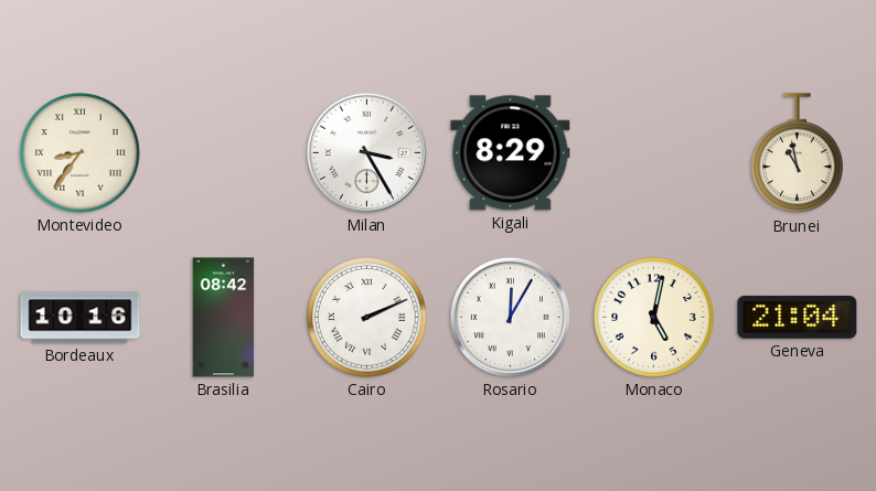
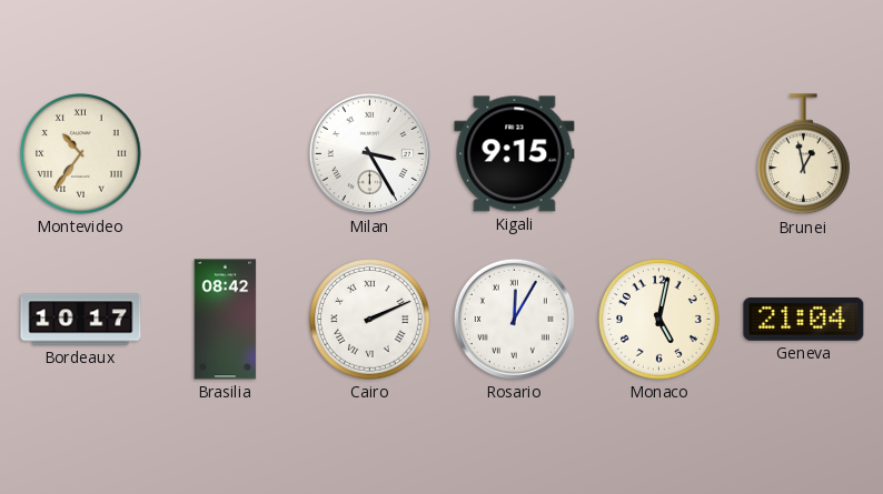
Montevideo: 8:36 -> 10:36 (81, 154)
Kigali: 8:29 -> 9:15 (515, 154)
Brunei: 10:58 -> 12:58 (804, 154)
Bordeaux: 10:16 -> 10:17 (81, 320)
